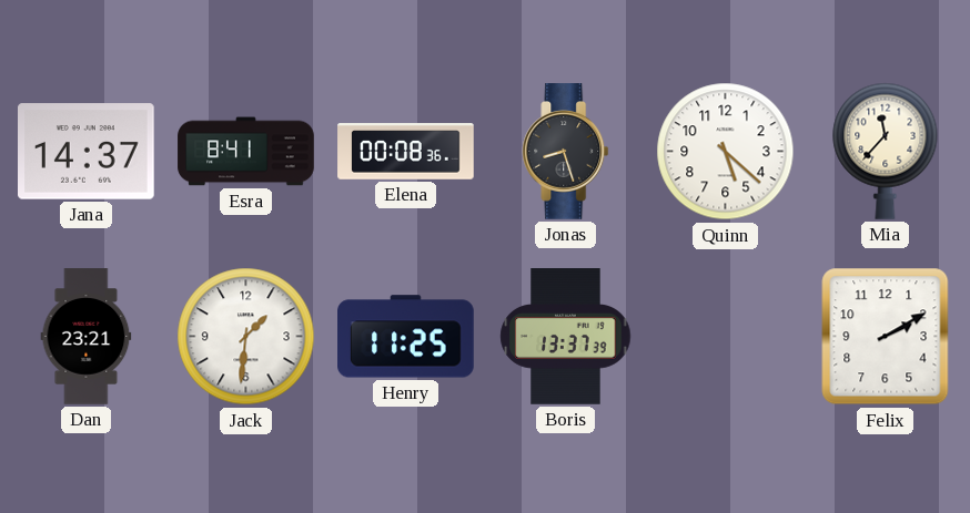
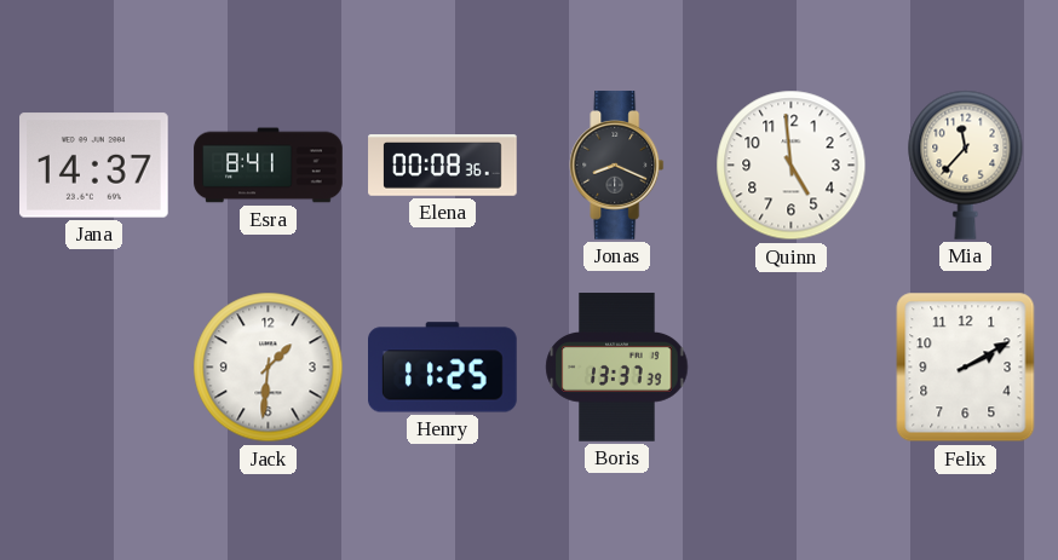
Jonas: 8:27 -> 8:19 (617, 166)
Quinn: 5:22 -> 4:59 (792, 166)
Dan: 23:21 -> none (87, 337)
